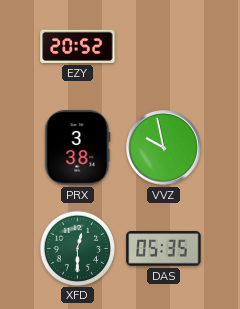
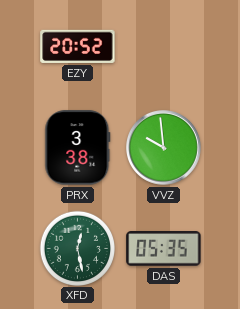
VVZ: 9:58 -> 9:59 (164, 148)
XFD: 12:30 -> 12:28 (77, 248)
